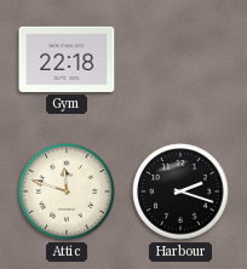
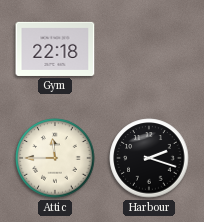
Attic: 11:48 -> 11:45 (55, 158)
